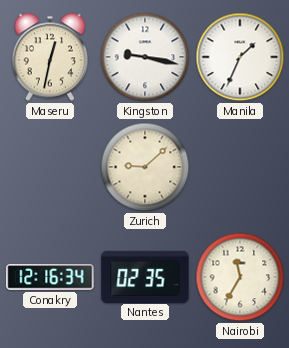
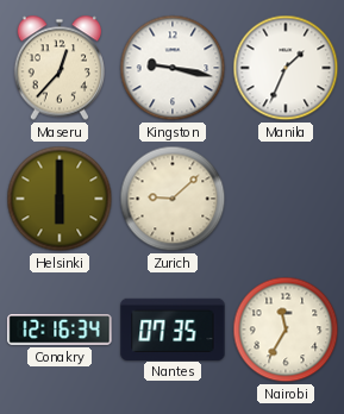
Maseru: 12:32 -> 12:37 (58, 68)
Helsinki: none -> 6:00 (60, 199)
Nantes: 02:35 -> 07:35 (173, 328)
